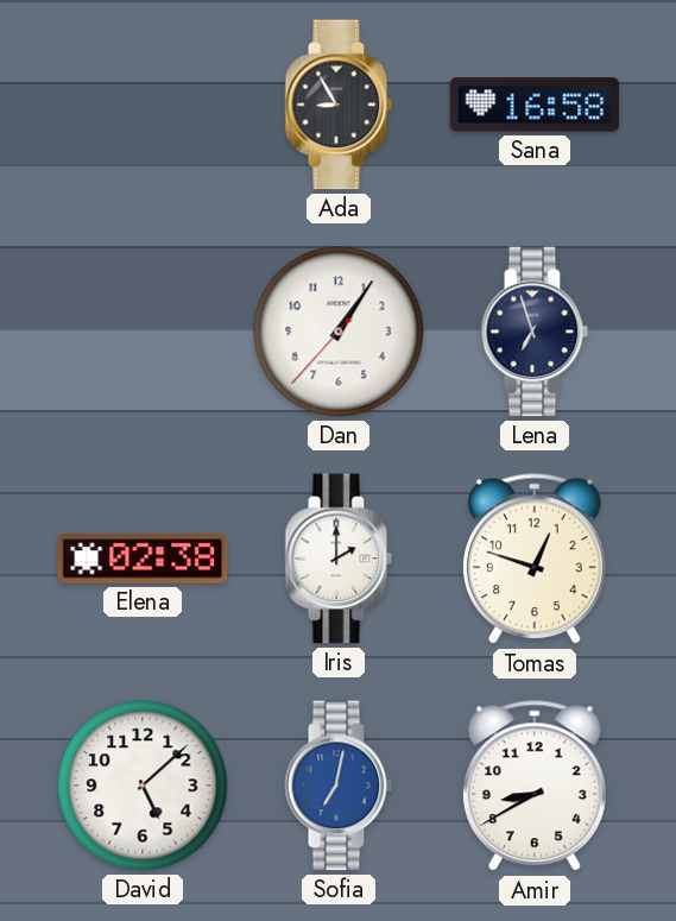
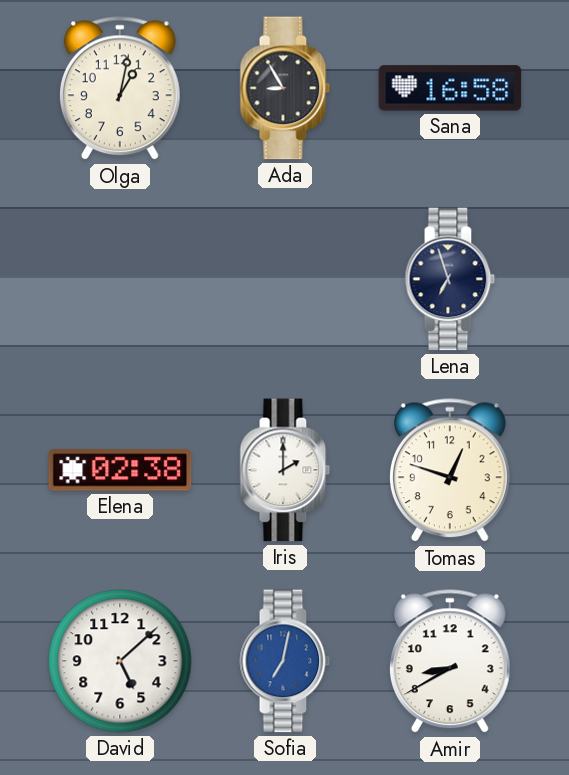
Olga: none -> 1:02 (120, 89)
Dan: 1:05 -> none (339, 332)
